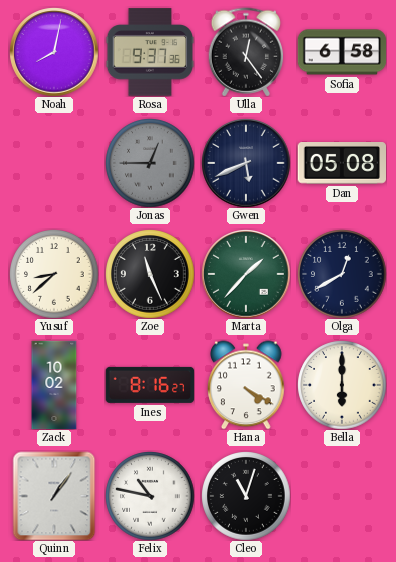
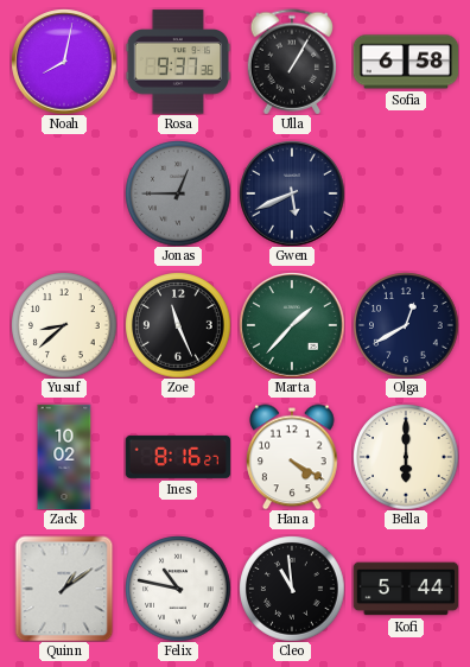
Ulla: 12:24 -> 1:05 (292, 62)
Dan: 05:08 -> none (341, 164)
Quinn: 1:06 -> 1:09 (64, 589)
Cleo: 11:03 -> 10:59 (292, 589)
Kofi: none -> 5:44 (406, 589)
